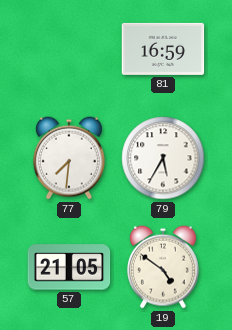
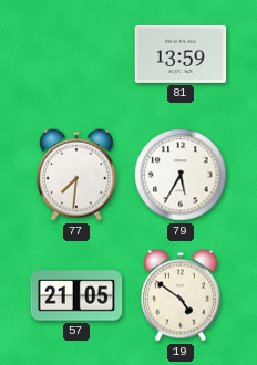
81: 16:59 -> 13:59 (181, 54)
